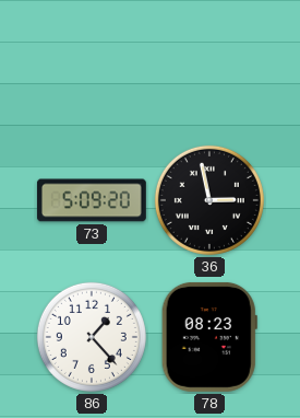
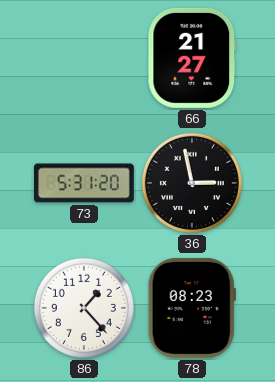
66: none -> 21:27 (192, 58)
73: 5:09 -> 5:31 (84, 183)
